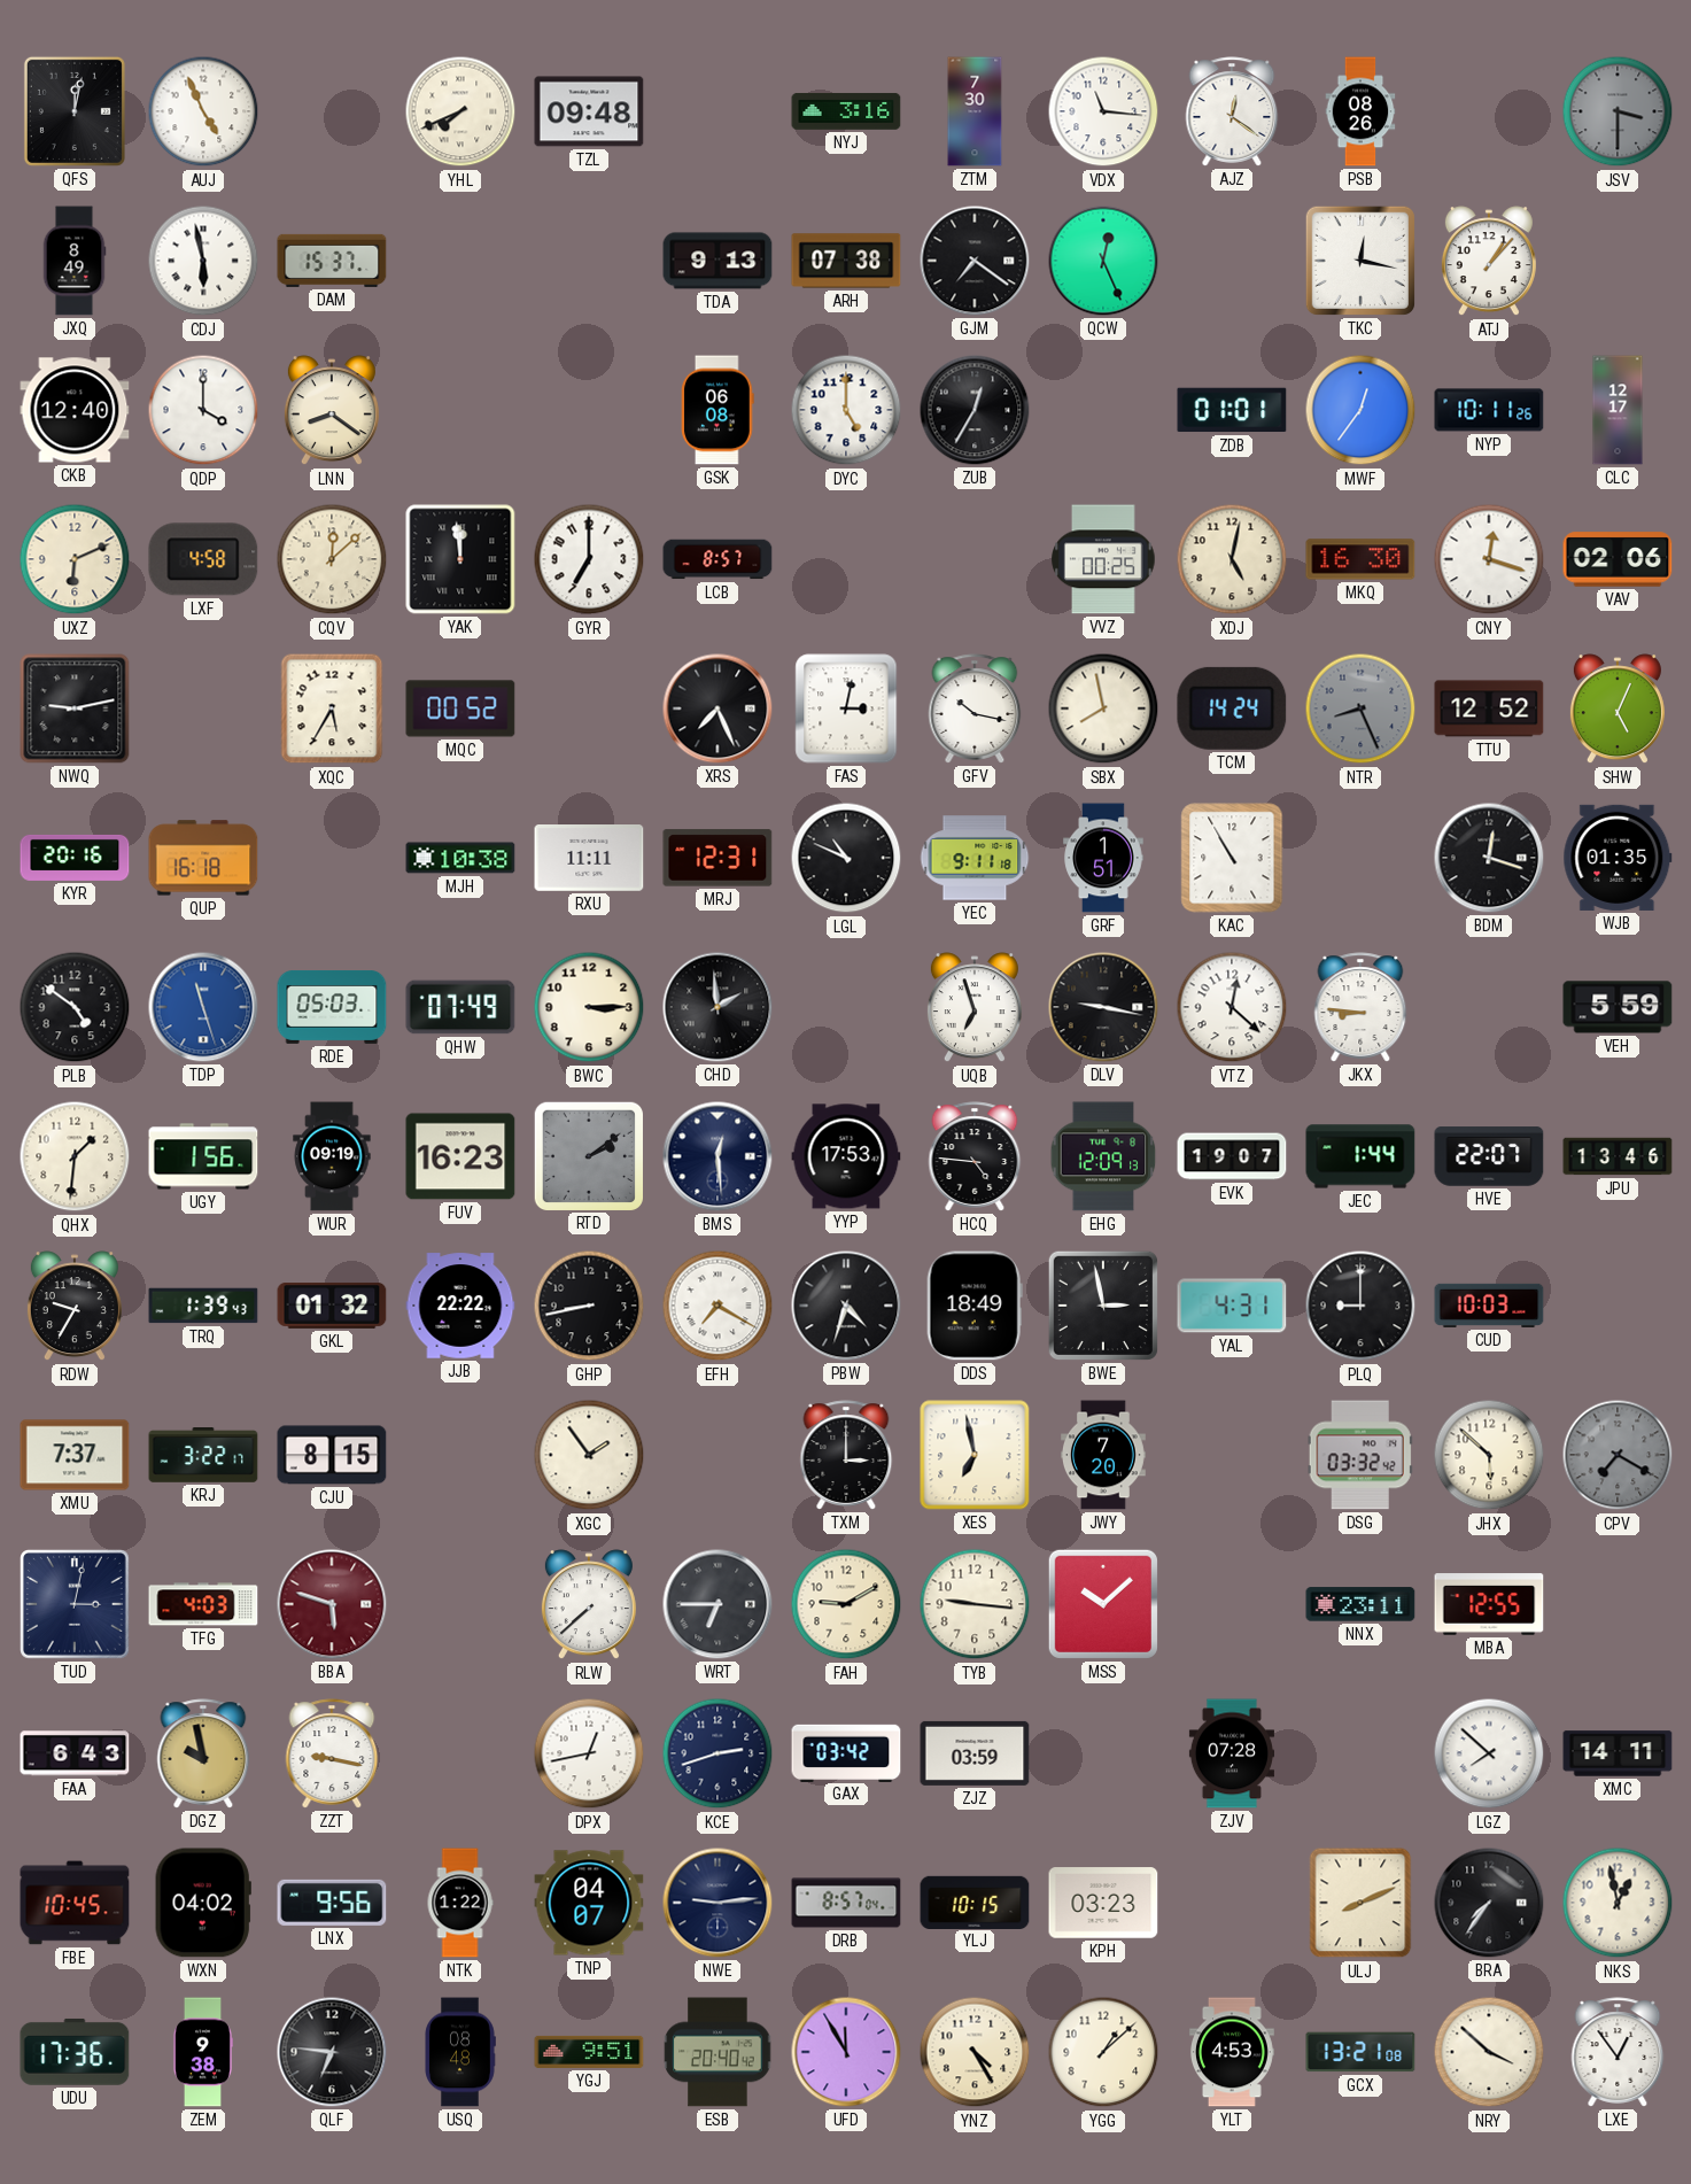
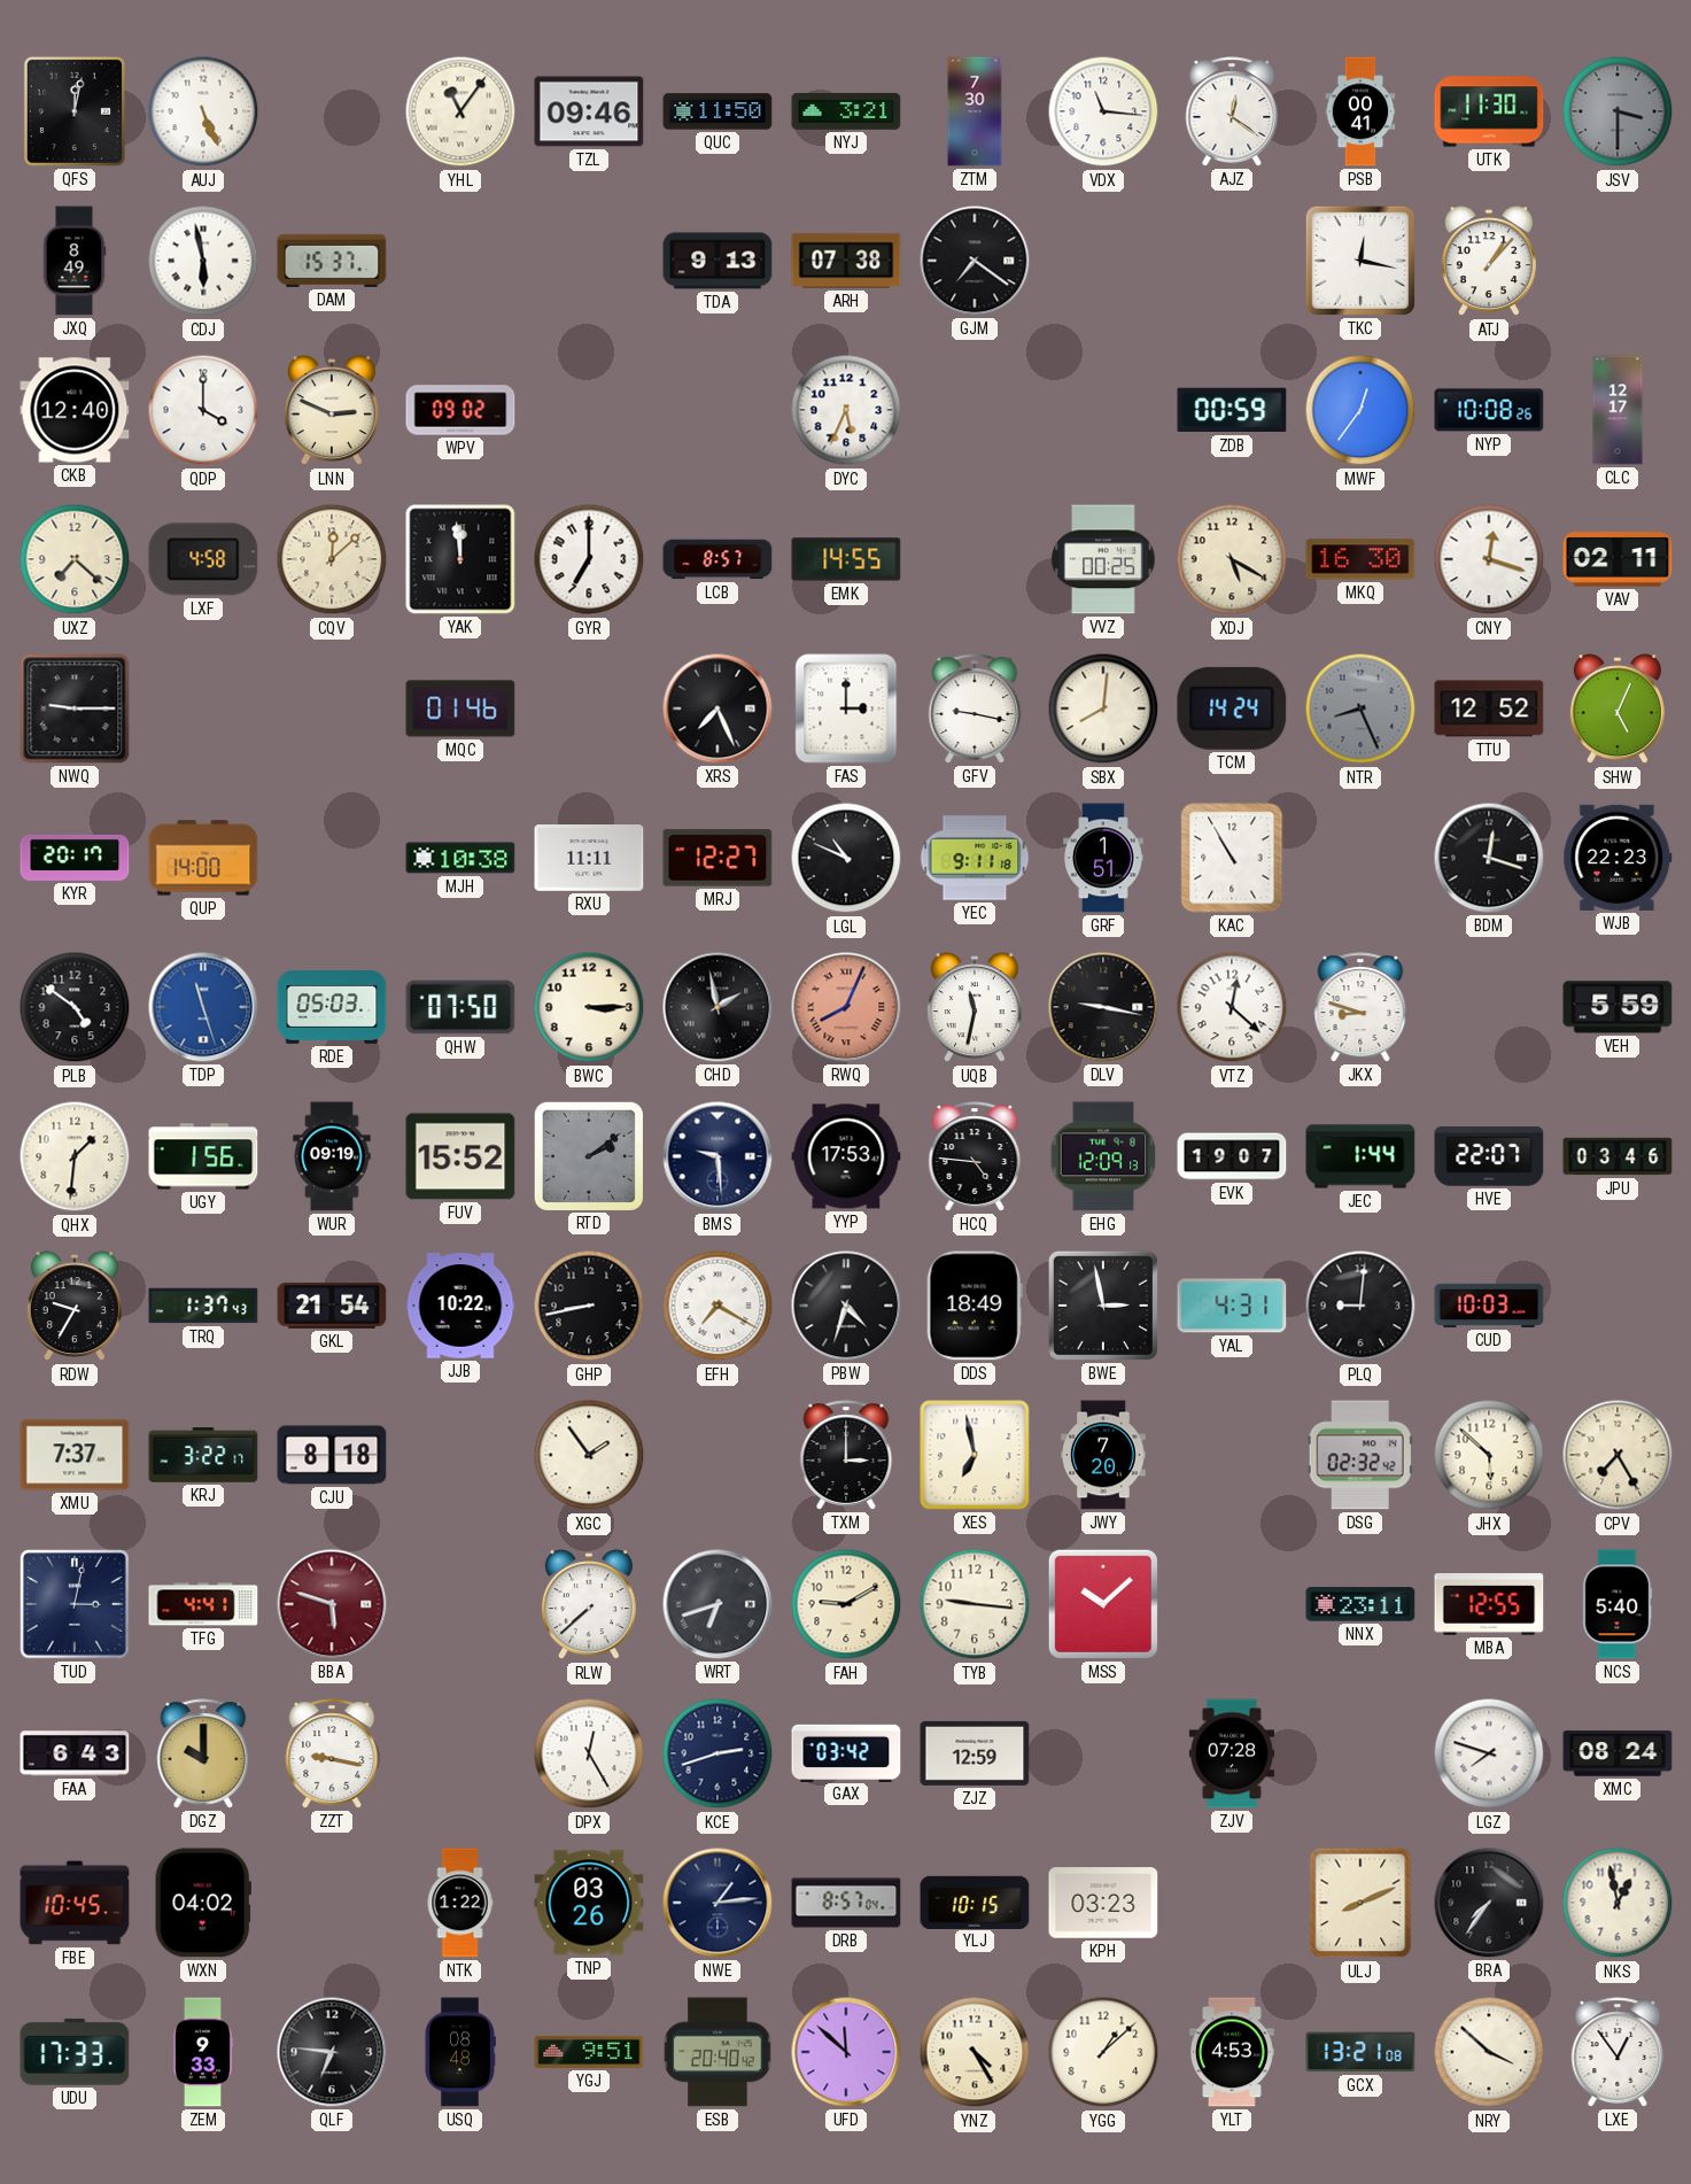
AUJ: 4:56 -> 5:26 (203, 111)
YHL: 7:41 -> 11:06 (460, 111)
TZL: 09:48 -> 09:46 (589, 111)
QUC: none -> 11:50 (717, 111)
NYJ: 3:16 -> 3:21 (846, 111)
PSB: 08:26 -> 00:41 (1360, 111)
UTK: none -> 11:30 (1489, 111)
QCW: 12:26 -> none (1103, 261)
LNN: 8:21 -> 2:49 (332, 411)
WPV: none -> 09:02 (460, 410)
GSK: 06:08 -> none (717, 410)
DYC: 5:00 -> 5:34 (846, 410)
ZUB: 12:35 -> none (975, 410)
ZDB: 01:01 -> 00:59 (1232, 410)
NYP: 10:11 -> 10:08 (1489, 410)
UXZ: 6:11 -> 7:22 (75, 559)
EMK: none -> 14:55 (846, 559)
XDJ: 5:02 -> 5:20 (1232, 559)
VAV: 02:06 -> 02:11 (1618, 559)
NWQ: 9:13 -> 9:15 (75, 708)
XQC: 5:35 -> none (332, 708)
MQC: 00:52 -> 01:46 (460, 708)
FAS: 3:02 -> 3:00 (846, 708)
GFV: 10:17 -> 9:17 (975, 708)
SBX: 7:58 -> 8:01 (1103, 708)
KYR: 20:16 -> 20:17 (75, 858)
QUP: 16:18 -> 14:00 (203, 858)
MRJ: 12:31 -> 12:27 (717, 858)
WJB: 01:35 -> 22:23 (1618, 858)
QHW: 07:49 -> 07:50 (460, 1007)
CHD: 1:59 -> 1:58 (717, 1007)
RWQ: none -> 8:04 (846, 1007)
UQB: 6:57 -> 11:32 (975, 1008)
JKX: 8:46 -> 8:48 (1360, 1007)
FUV: 16:23 -> 15:52 (460, 1156)
BMS: 12:29 -> 9:29 (717, 1156)
JPU: 13:46 -> 03:46 (1618, 1156)
TRQ: 1:39 -> 1:37 (203, 1306)
GKL: 01:32 -> 21:54 (332, 1307)
JJB: 22:22 -> 10:22 (460, 1306)
PLQ: 9:00 -> 9:01 (1360, 1306)
CJU: 8:15 -> 8:18 (332, 1455)
DSG: 03:32 -> 02:32 (1360, 1455)
CPV: 7:20 -> 7:25 (1618, 1455)
CPV dial: grey -> cream (1618, 1455)
TFG: 4:03 -> 4:41 (203, 1604)
WRT: 6:45 -> 6:42 (717, 1604)
NCS: none -> 5:40 (1618, 1604)
DGZ: 9:58 -> 10:00 (203, 1753)
DPX: 12:43 -> 12:25 (589, 1753)
ZJZ: 03:59 -> 12:59 (975, 1753)
LGZ: 7:52 -> 7:48 (1489, 1753)
XMC: 14:11 -> 08:24 (1618, 1753)
LNX: 9:56 -> none (332, 1903)
TNP: 04:07 -> 03:26 (589, 1903)
NWE: 9:14 -> 1:14 (717, 1903)
UDU: 17:36 -> 17:33 (75, 2052)
ZEM: 9:38 -> 9:33 (202, 2052)
UFD: 11:55 -> 11:52 (846, 2052)
